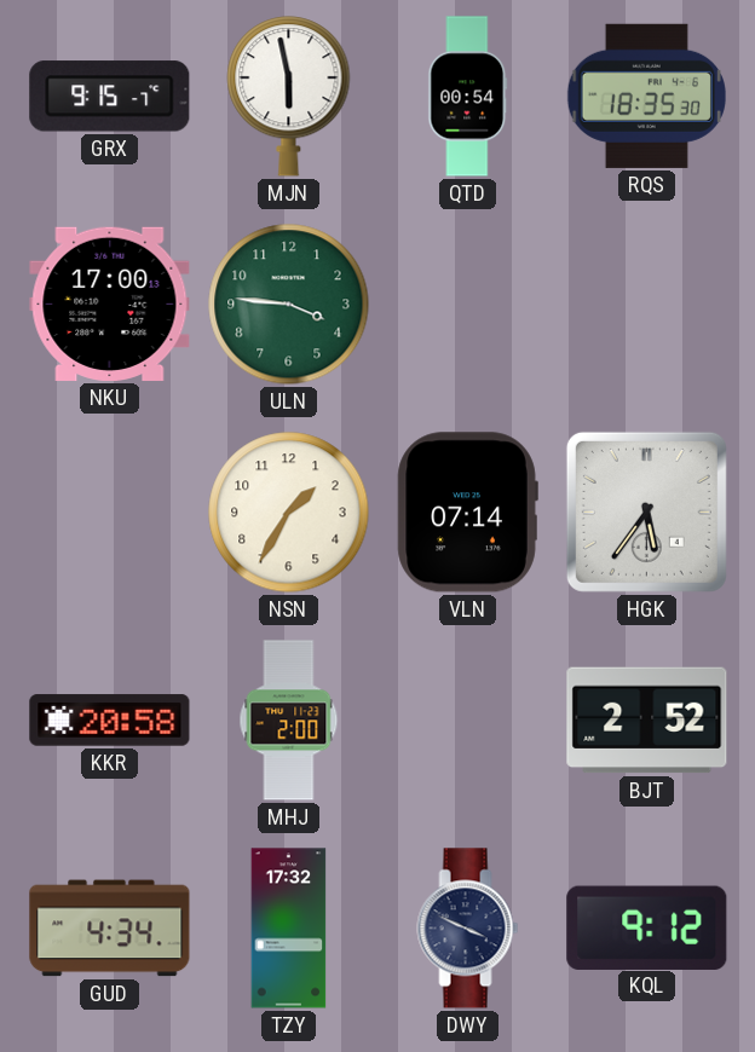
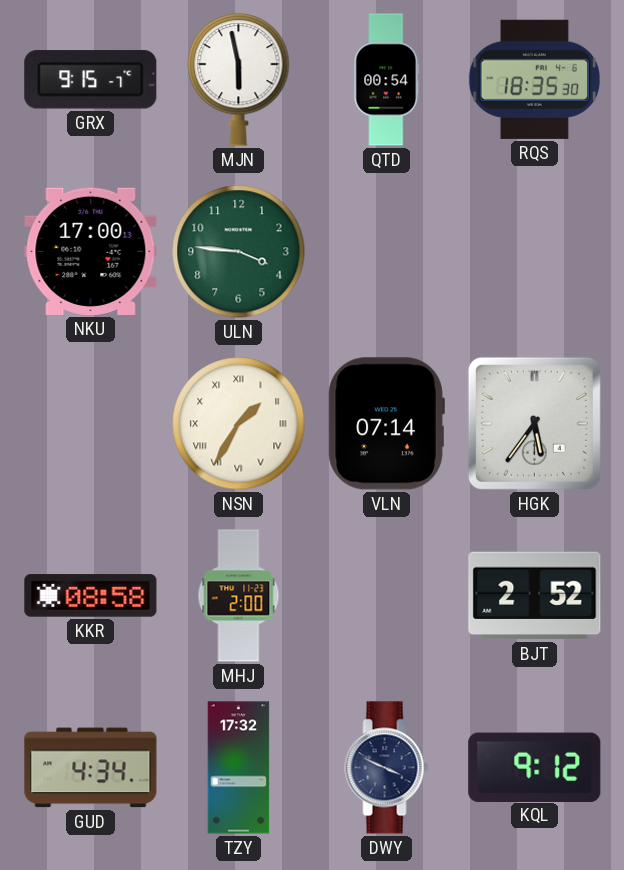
NSN numerals: Arabic -> Roman (239, 424)
KKR: 20:58 -> 08:58 (91, 596)
